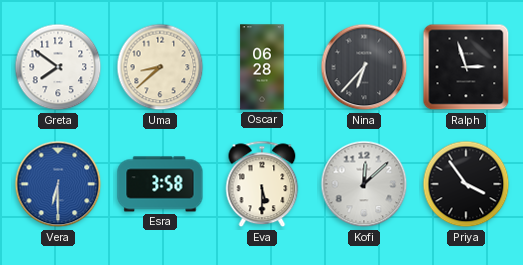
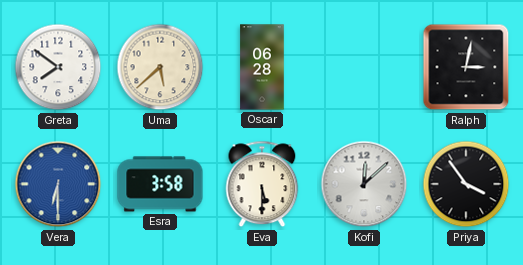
Uma: 8:38 -> 5:38 (160, 67)
Nina: 6:37 -> none (364, 67)
Ralph: 2:57 -> 3:02 (466, 67)
